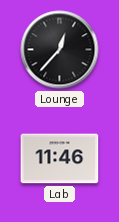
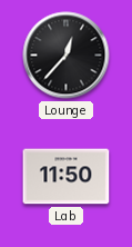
Lab: 11:46 -> 11:50 (67, 177)
